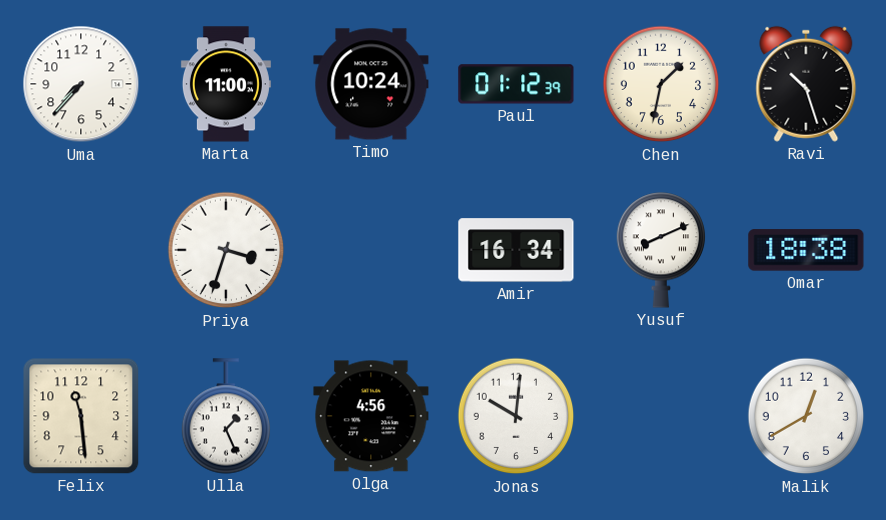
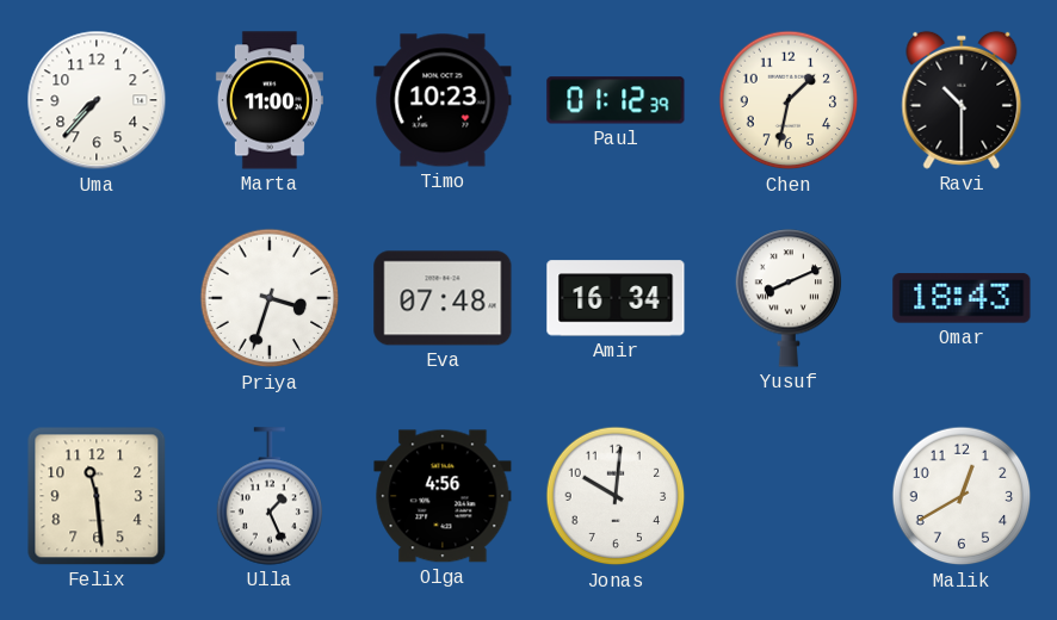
Timo: 10:24 -> 10:23 (443, 100)
Ravi: 10:27 -> 10:30 (962, 100)
Eva: none -> 07:48 (443, 298)
Omar: 18:38 -> 18:43 (962, 298)
